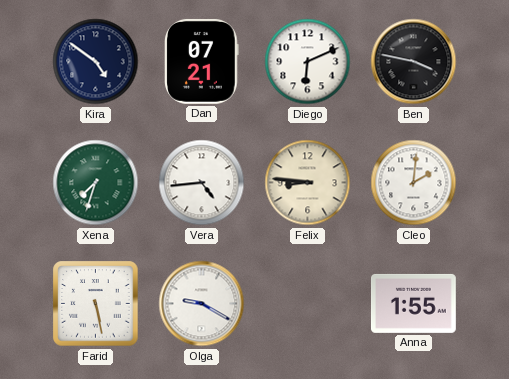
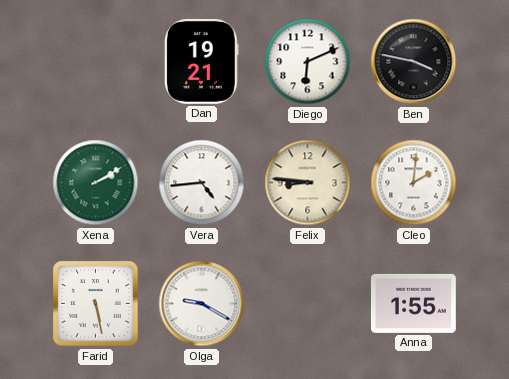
Kira: 4:51 -> none (96, 62)
Dan: 07:21 -> 19:21 (202, 61)
Xena: 7:33 -> 2:10 (96, 183)
